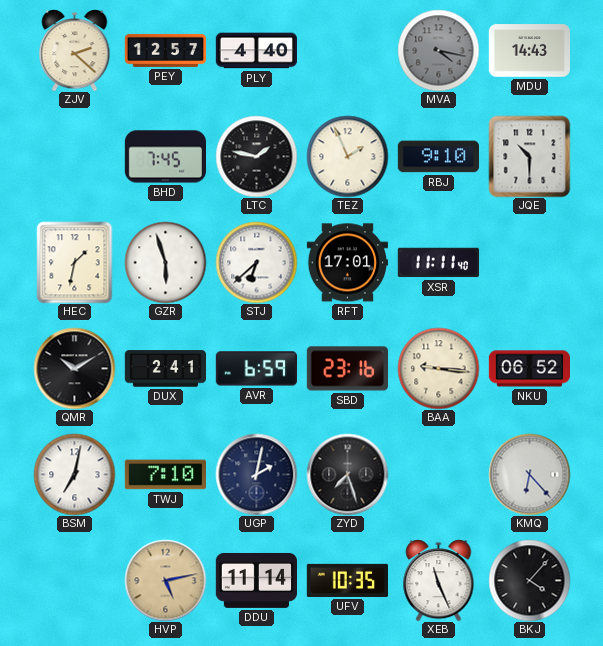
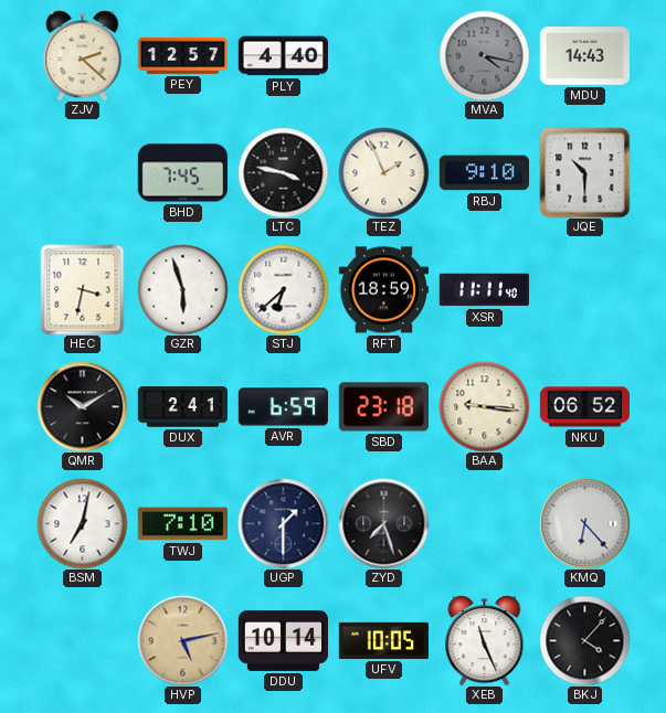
LTC: 1:47 -> 3:47 (283, 172)
HEC: 1:32 -> 3:32 (83, 289)
RFT: 17:01 -> 18:59 (383, 290)
SBD: 23:16 -> 23:18 (383, 407)
UGP: 2:02 -> 1:30 (283, 523)
DDU: 11:14 -> 10:14 (283, 640)
UFV: 10:35 -> 10:05 (383, 640)
